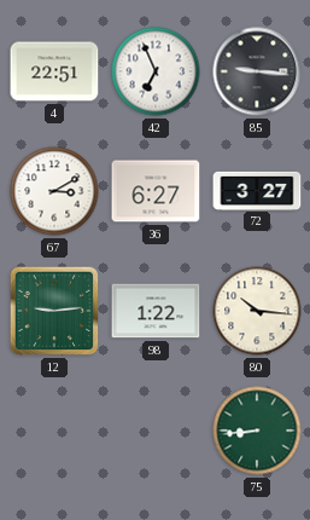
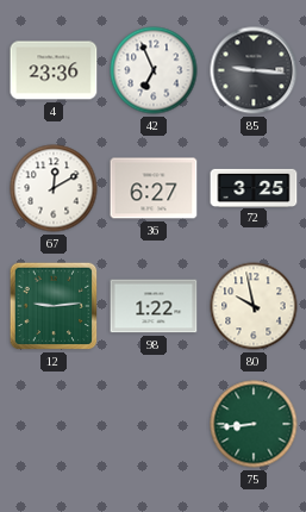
4: 22:51 -> 23:36 (54, 70)
67: 3:10 -> 12:10 (54, 188)
72: 3:27 -> 3:25 (254, 187)
80: 10:16 -> 9:58 (254, 306)
